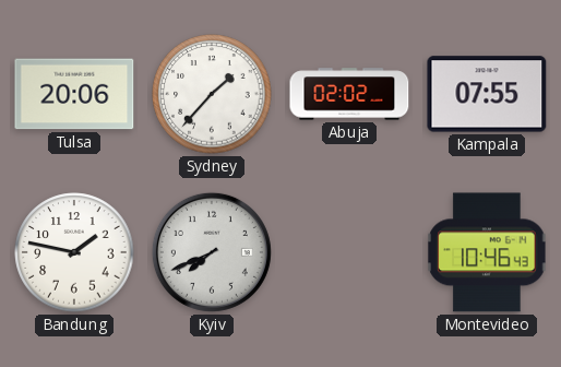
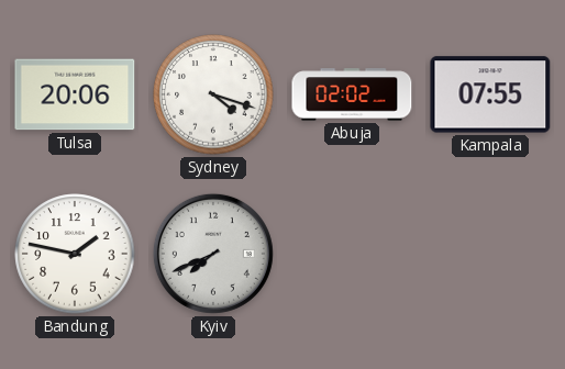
Sydney: 1:37 -> 4:18 (213, 94)
Montevideo: 10:46 -> none (487, 252)
